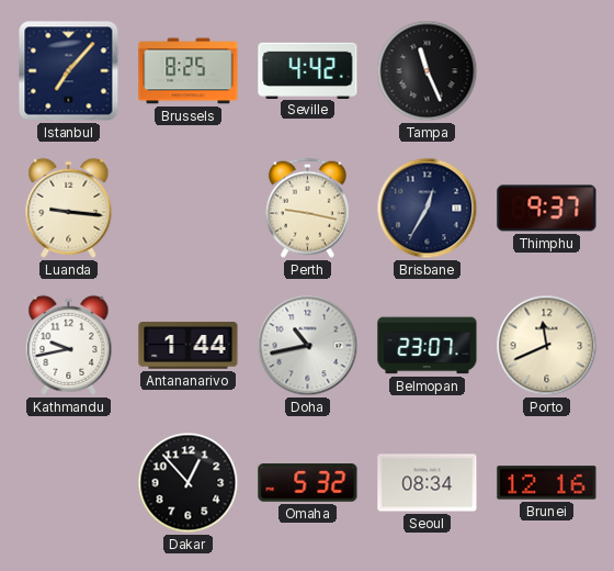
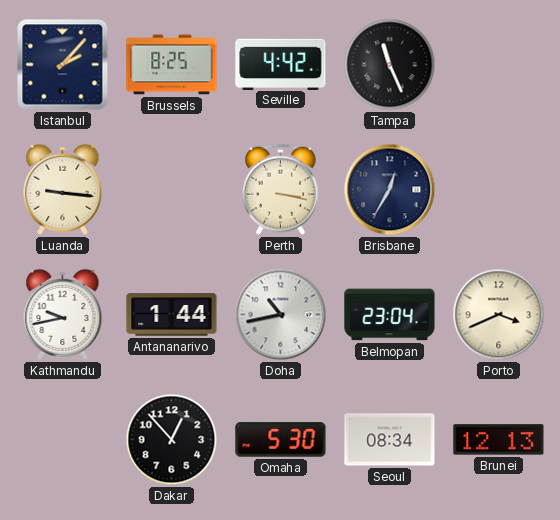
Istanbul: 7:07 -> 2:07 (63, 65)
Perth: 9:17 -> 3:17 (280, 189)
Thimphu: 9:37 -> none (547, 209)
Belmopan: 23:07 -> 23:04 (390, 315)
Porto: 11:41 -> 3:41 (499, 315)
Omaha: 5:32 -> 5:30 (281, 440)
Brunei: 12:16 -> 12:13 (499, 440)
